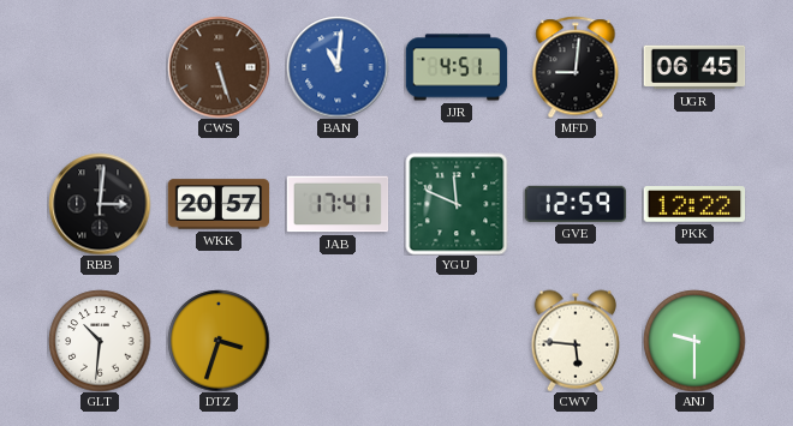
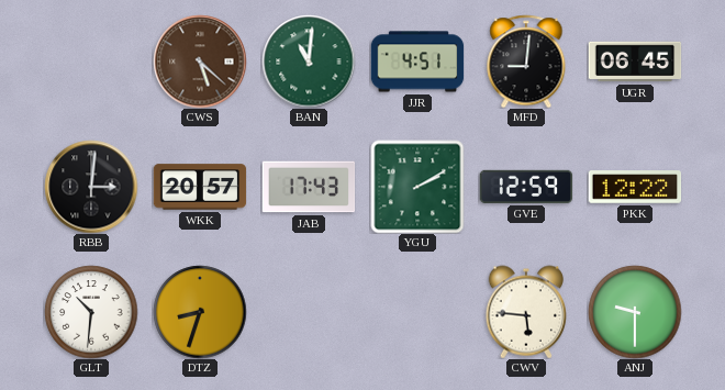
CWS: 5:27 -> 5:22 (200, 62)
BAN dial: blue -> green (309, 62)
JAB: 17:41 -> 17:43 (309, 187)
YGU: 11:49 -> 2:10 (417, 187)
DTZ: 3:33 -> 8:33 (200, 312)
